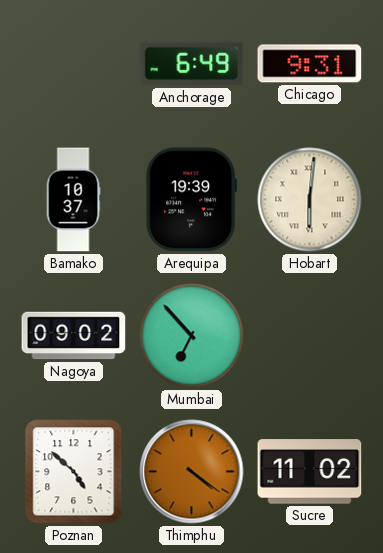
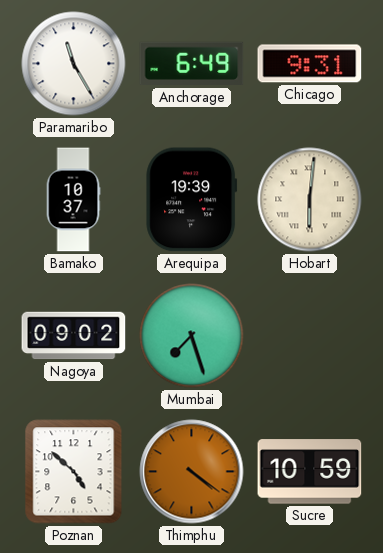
Paramaribo: none -> 11:25 (74, 64)
Mumbai: 6:53 -> 7:27 (192, 336)
Sucre: 11:02 -> 10:59 (310, 472)
